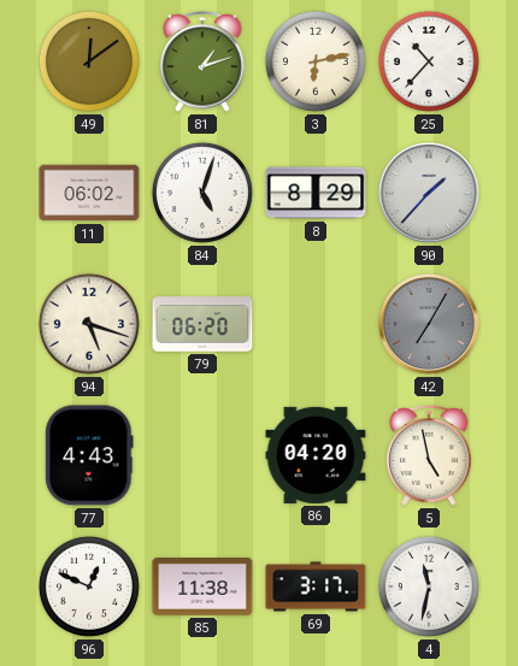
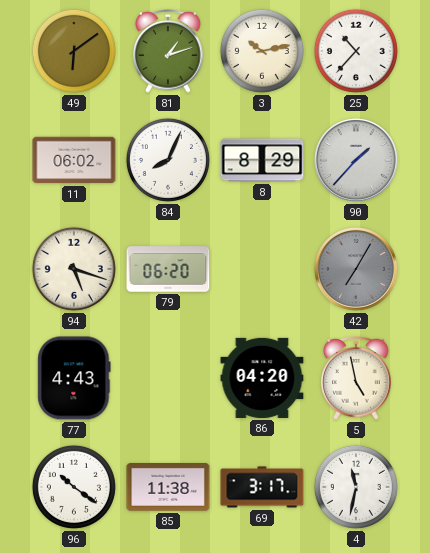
49: 12:09 -> 6:09 (74, 51)
3: 6:13 -> 10:13 (262, 51)
84: 5:03 -> 8:04 (168, 160)
96: 12:49 -> 10:21 (74, 487)
